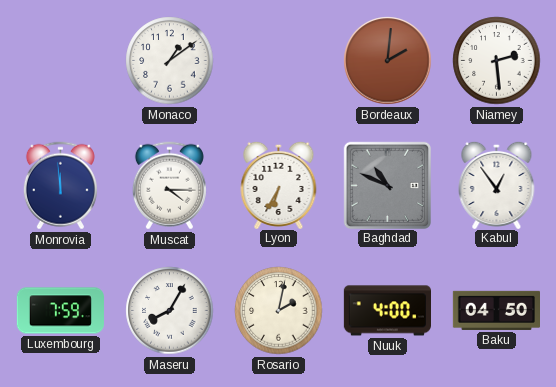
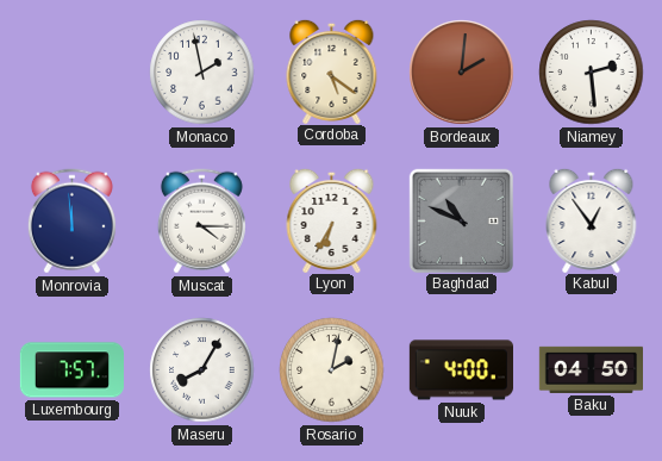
Monaco: 1:09 -> 1:58 (202, 73)
Cordoba: none -> 5:21 (332, 70)
Luxembourg: 7:59 -> 7:57 (71, 370)
